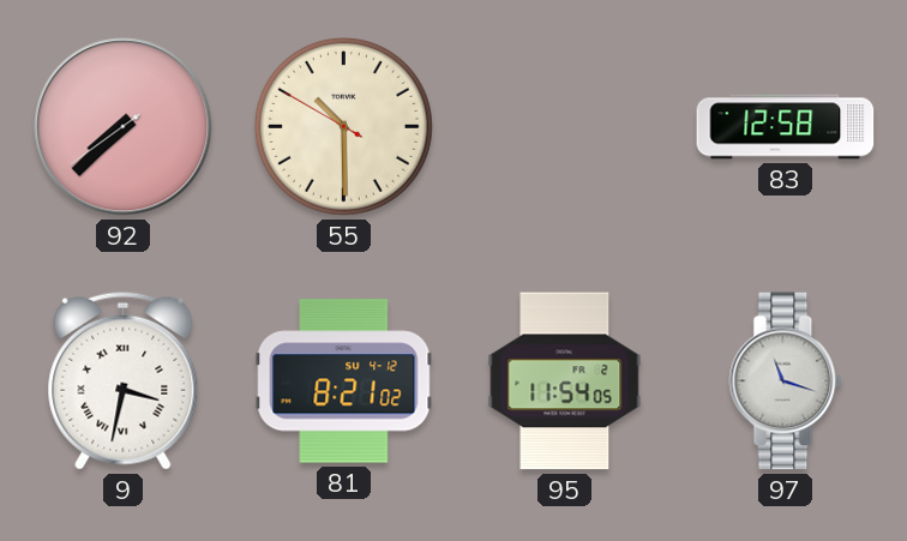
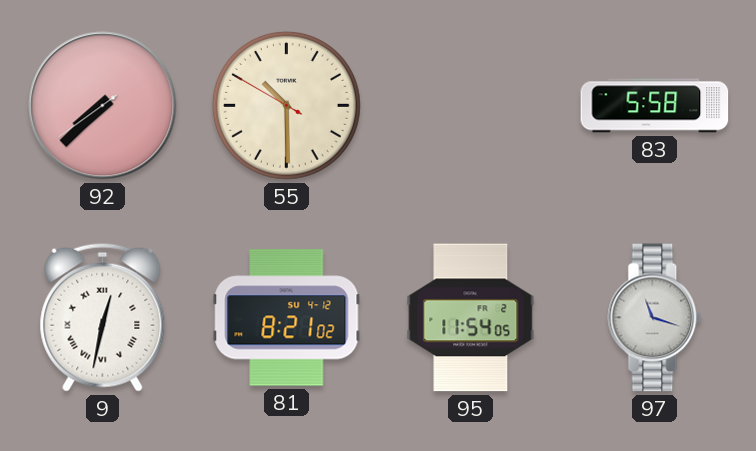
83: 12:58 -> 5:58 (655, 106)
9: 3:32 -> 12:32 (103, 317)
